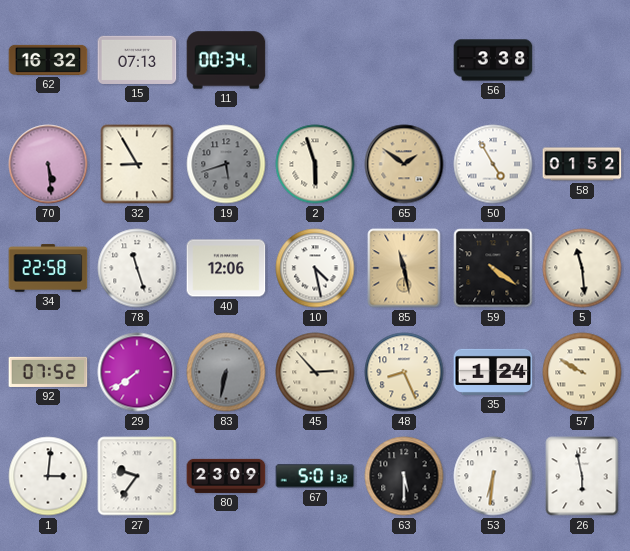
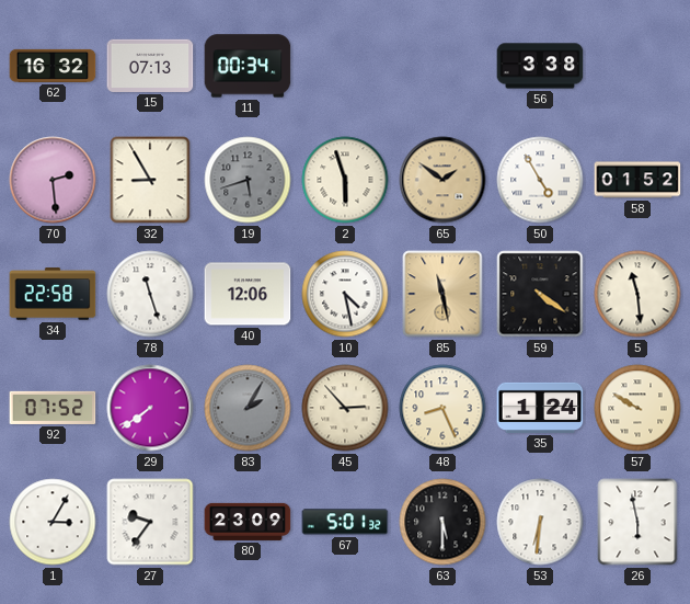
70: 5:29 -> 2:29 (53, 180)
83: 6:32 -> 2:05 (248, 408)
1: 3:01 -> 3:05 (53, 522)
